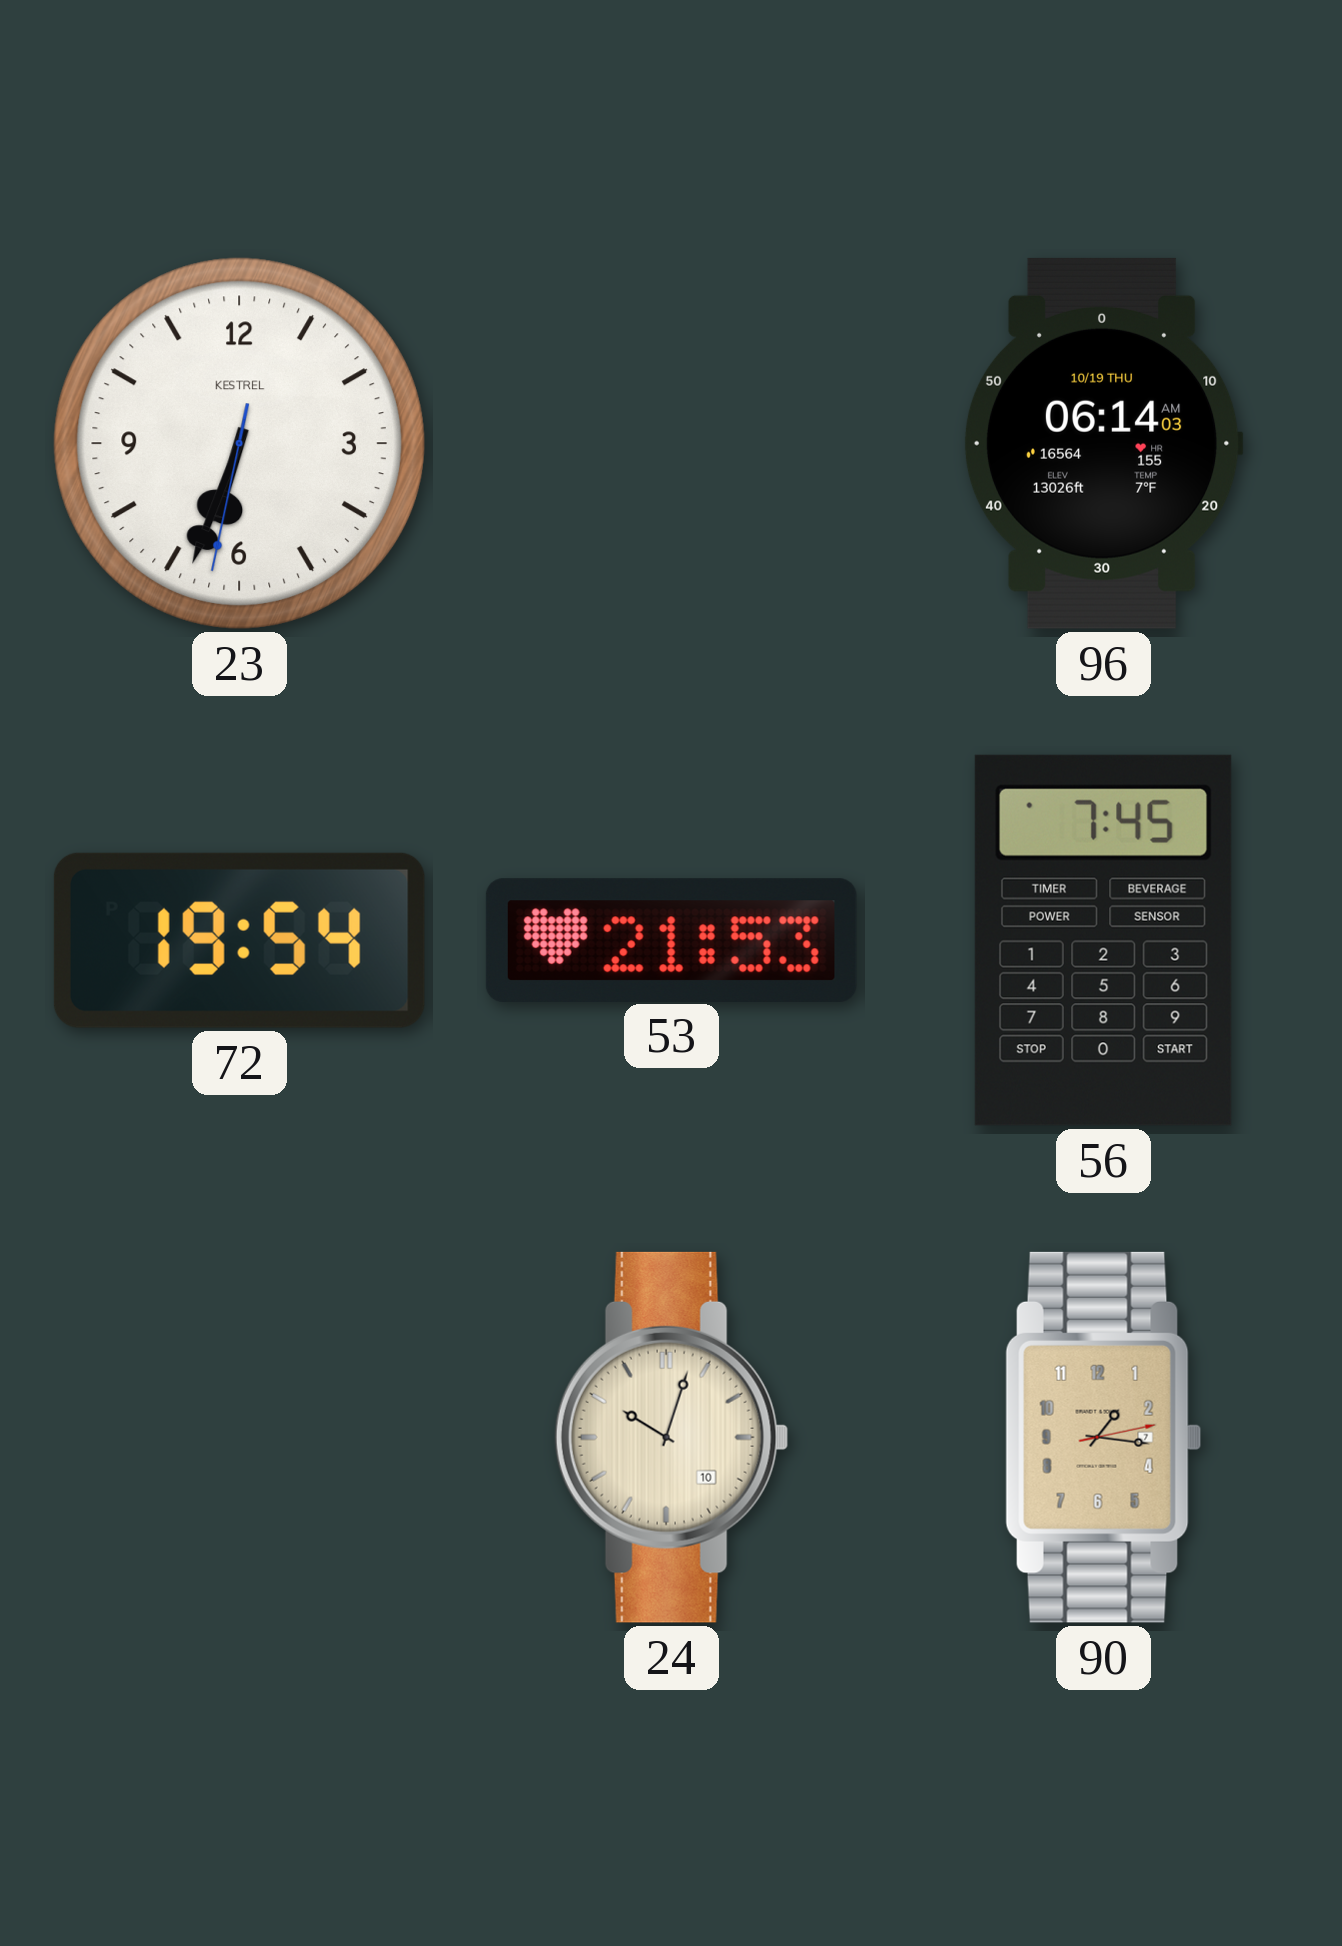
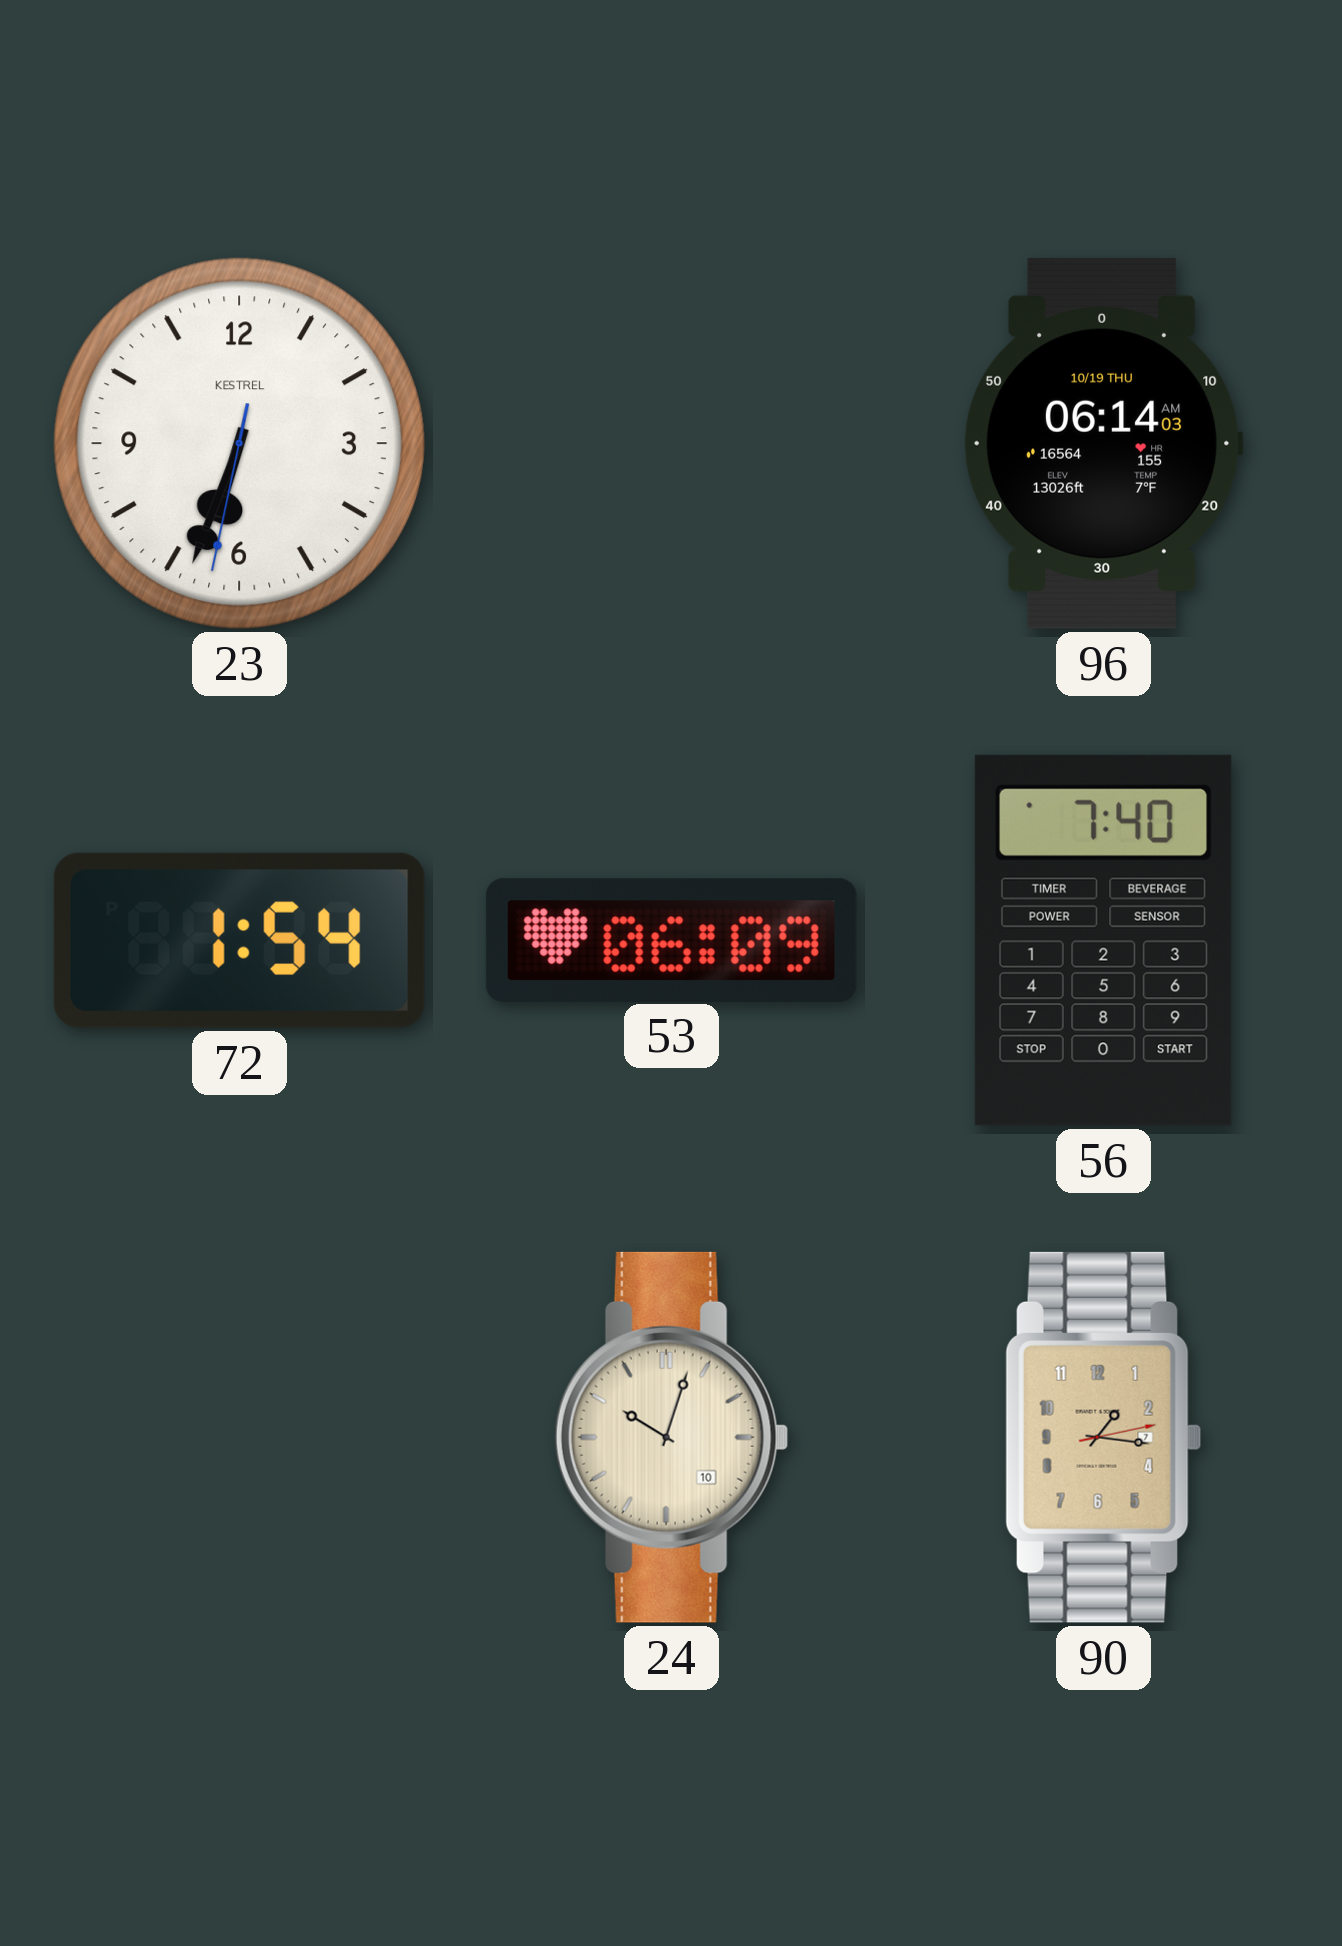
72: 19:54 -> 1:54 (239, 940)
53: 21:53 -> 06:09 (671, 940)
56: 7:45 -> 7:40 (1103, 940)
